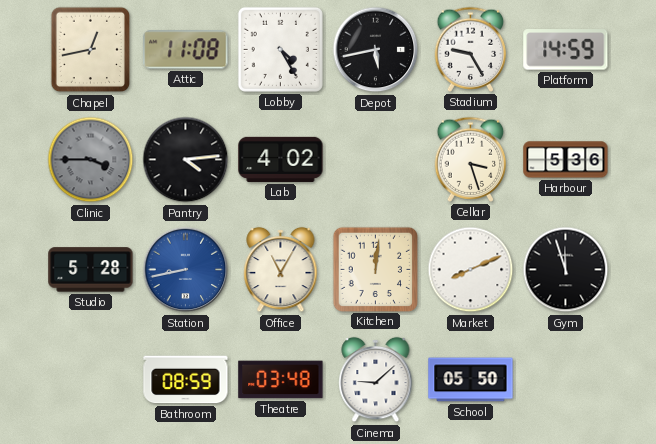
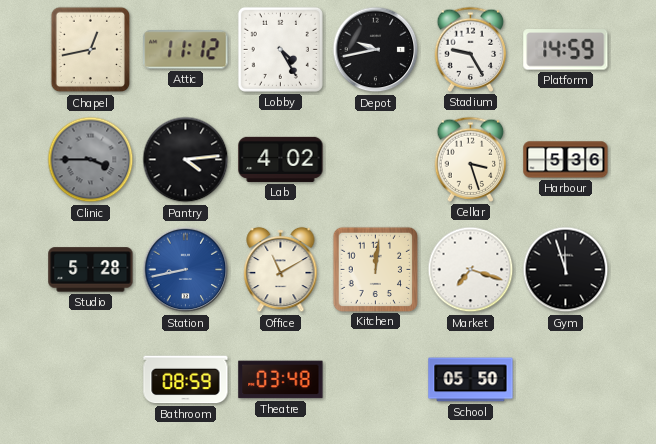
Attic: 11:08 -> 11:12 (186, 50)
Depot: 5:43 -> 9:43 (376, 50)
Office: 11:05 -> 11:10 (281, 270)
Market: 8:11 -> 7:18 (471, 270)
Cinema: 9:08 -> none (376, 380)
